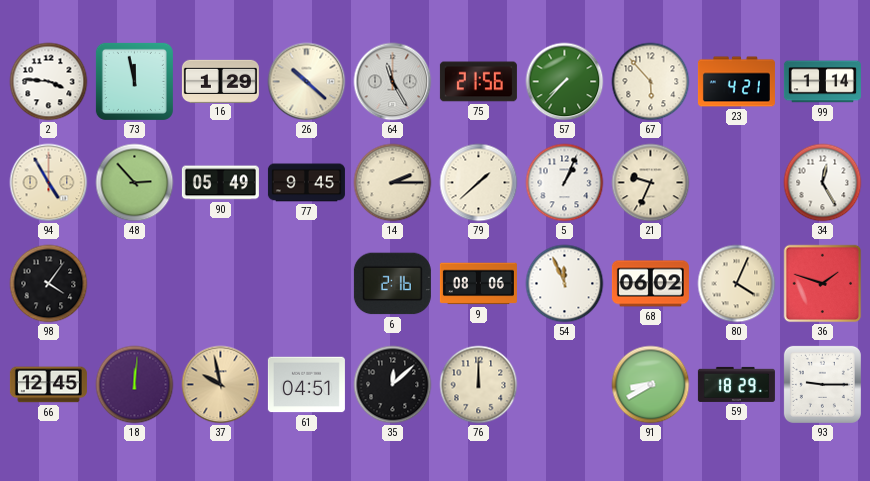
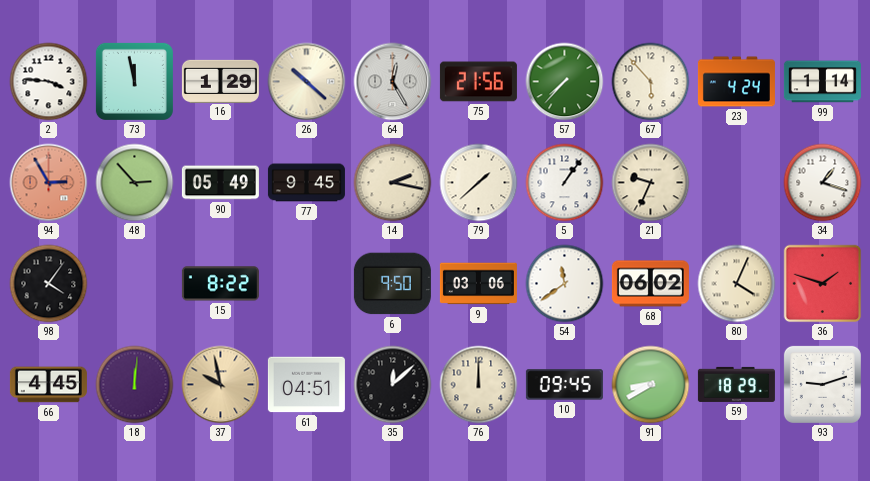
64: 11:25 -> 12:25 (393, 82)
23: 4:21 -> 4:24 (736, 82)
94: 4:55 -> 2:55 (49, 183)
94 dial: cream -> salmon (49, 183)
14: 2:15 -> 2:17 (393, 183)
5: 1:04 -> 1:06 (565, 183)
34: 12:25 -> 1:18 (823, 183)
15: none -> 8:22 (220, 284)
6: 2:16 -> 9:50 (392, 284)
9: 08:06 -> 03:06 (478, 284)
54: 11:56 -> 11:39 (565, 284)
66: 12:45 -> 4:45 (48, 385)
10: none -> 09:45 (564, 385)
93: 9:15 -> 9:12 (822, 384)
